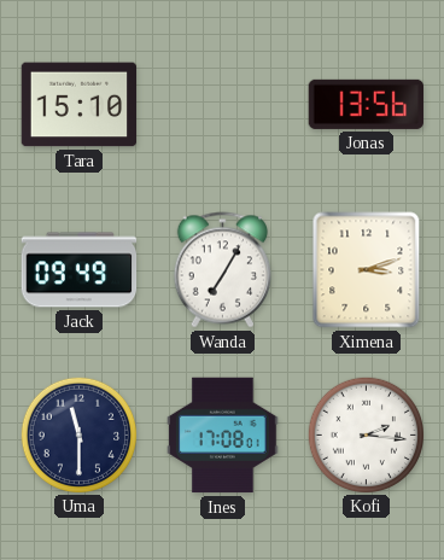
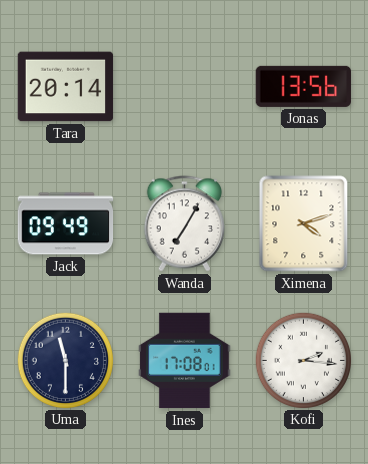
Tara: 15:10 -> 20:14 (66, 87)
Ximena: 3:12 -> 4:12 (304, 224)
